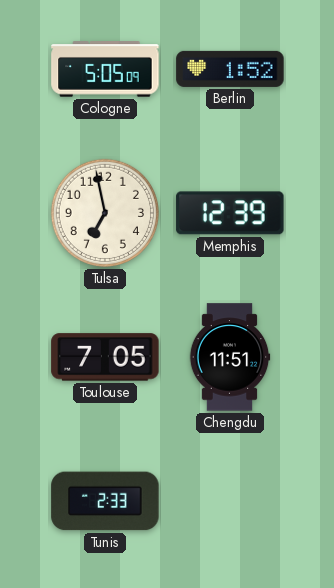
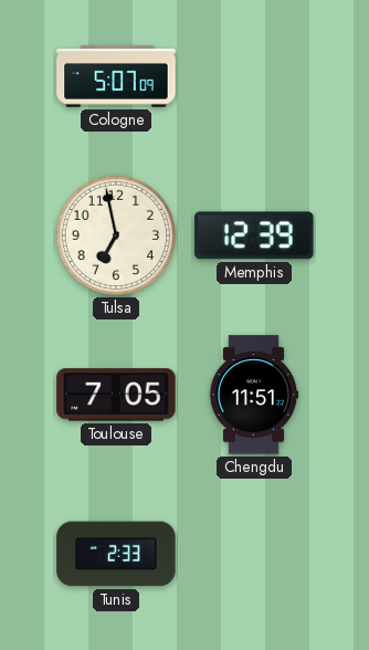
Cologne: 5:05 -> 5:07 (116, 76)
Berlin: 1:52 -> none (230, 69)
